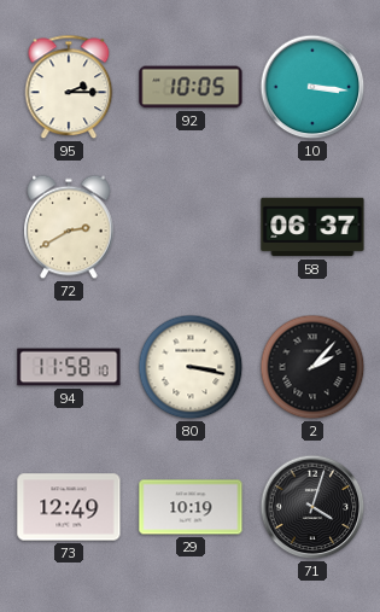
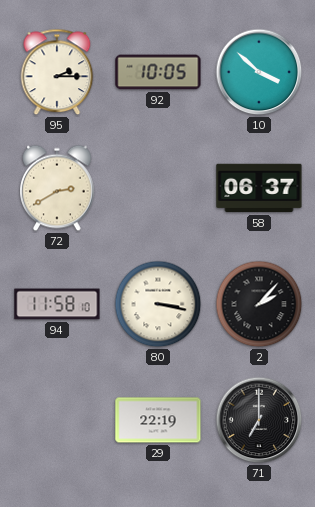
10: 3:16 -> 3:52 (259, 72)
73: 12:49 -> none (69, 507)
29: 10:19 -> 22:19 (158, 420)
71: 4:03 -> 7:00 (259, 420)
